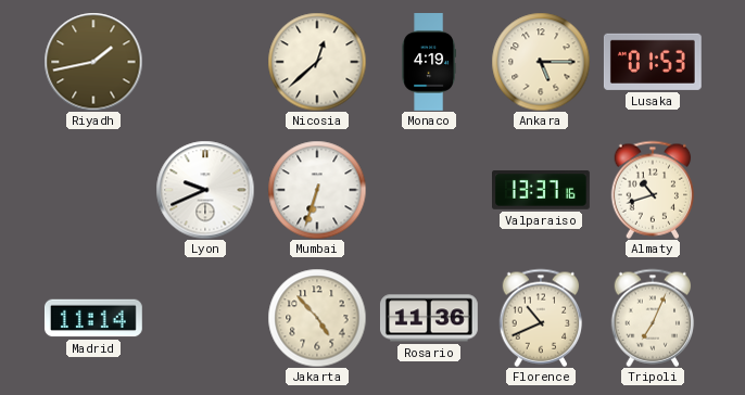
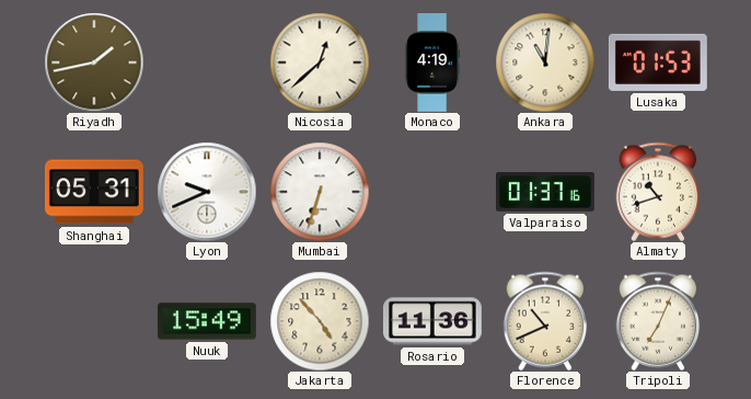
Ankara: 5:15 -> 11:01 (545, 62)
Shanghai: none -> 05:31 (94, 192)
Valparaiso: 13:37 -> 01:37 (546, 192)
Madrid: 11:14 -> none (93, 318)
Nuuk: none -> 15:49 (207, 321)
